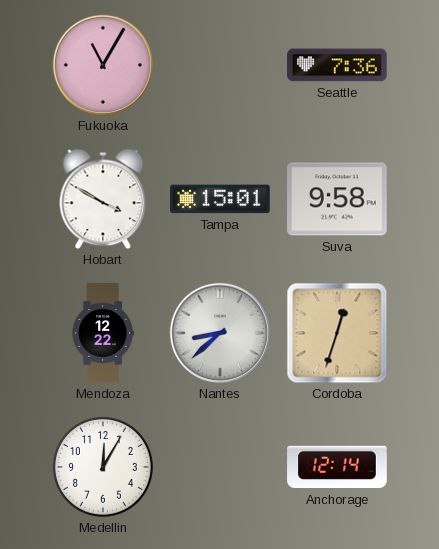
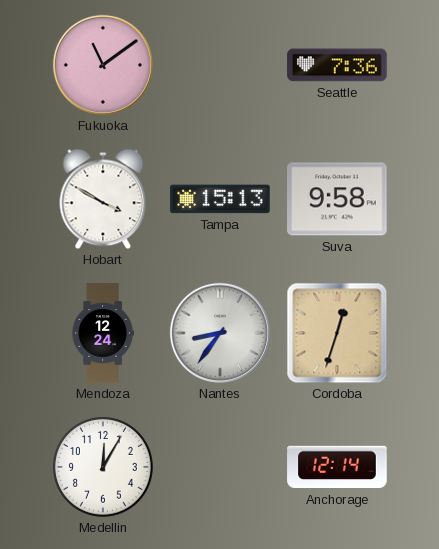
Fukuoka: 11:05 -> 11:09 (103, 65)
Tampa: 15:01 -> 15:13 (220, 199)
Mendoza: 12:22 -> 12:24 (103, 333)
Nantes: 8:38 -> 8:36 (220, 333)
